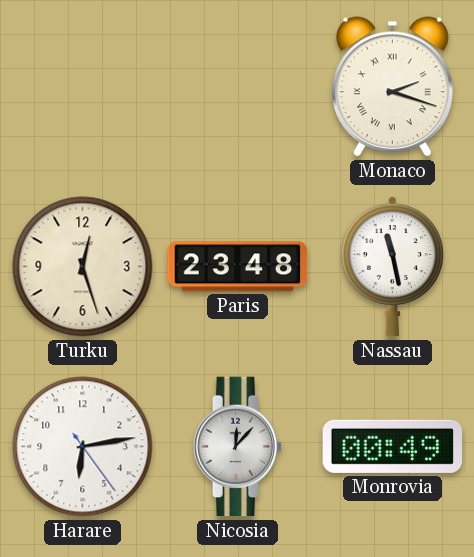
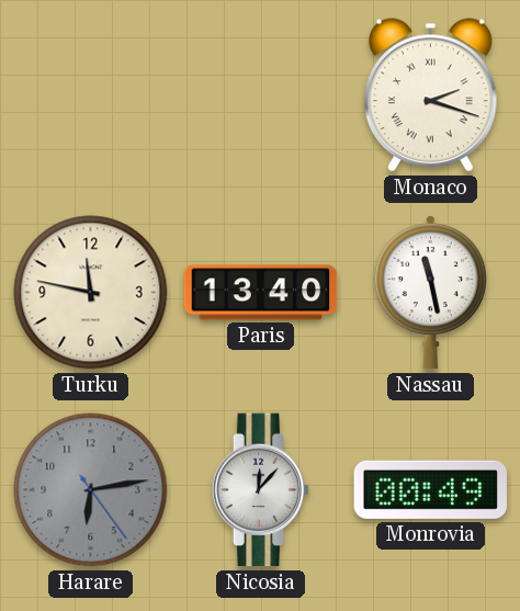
Turku: 12:27 -> 11:47 (91, 293)
Paris: 23:48 -> 13:40 (261, 293)
Harare dial: white -> grey (91, 490)
